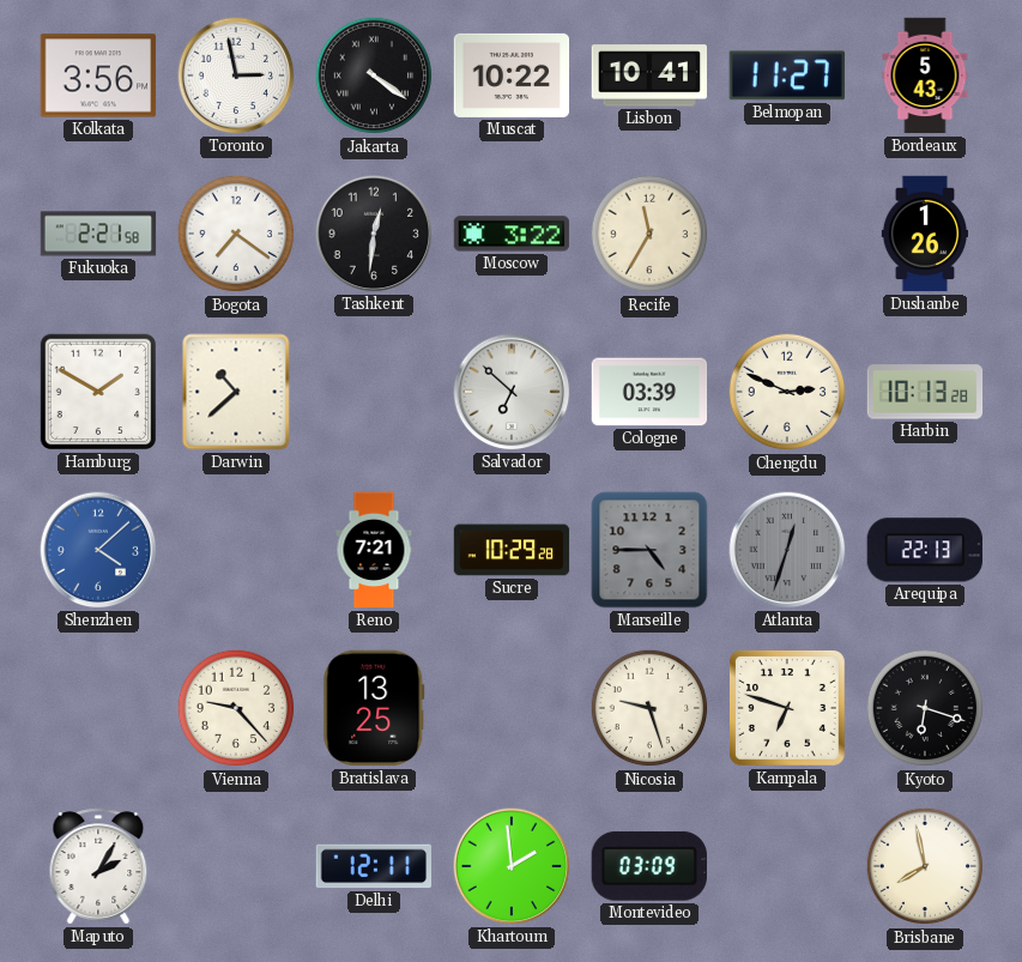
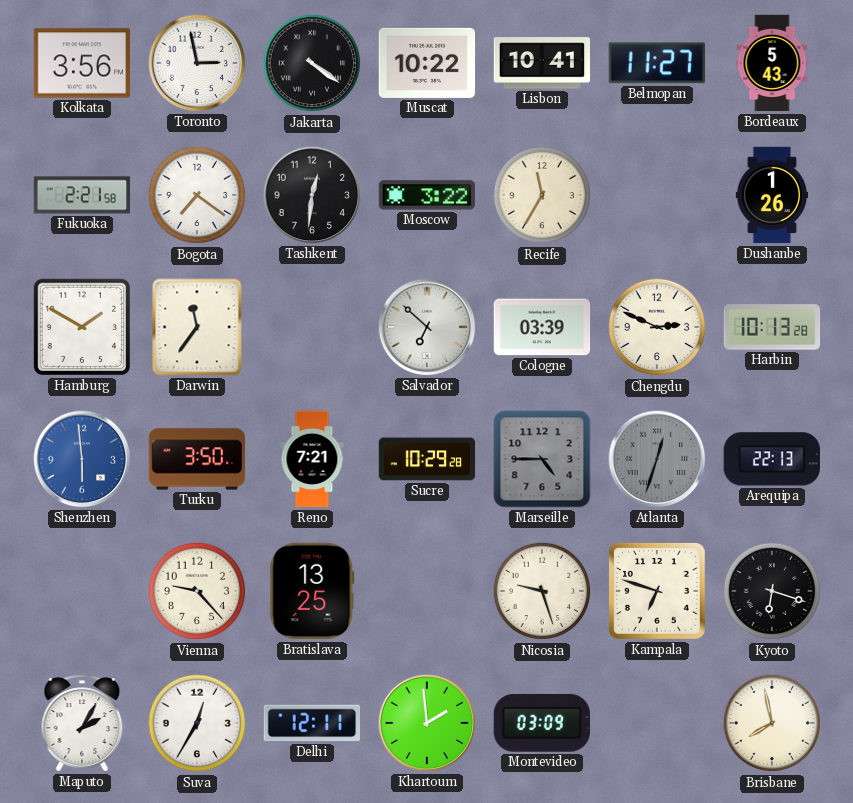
Darwin: 10:38 -> 11:36 (197, 327)
Shenzhen: 4:08 -> 5:59 (82, 459)
Turku: none -> 3:50 (197, 459)
Suva: none -> 12:35 (197, 723)
